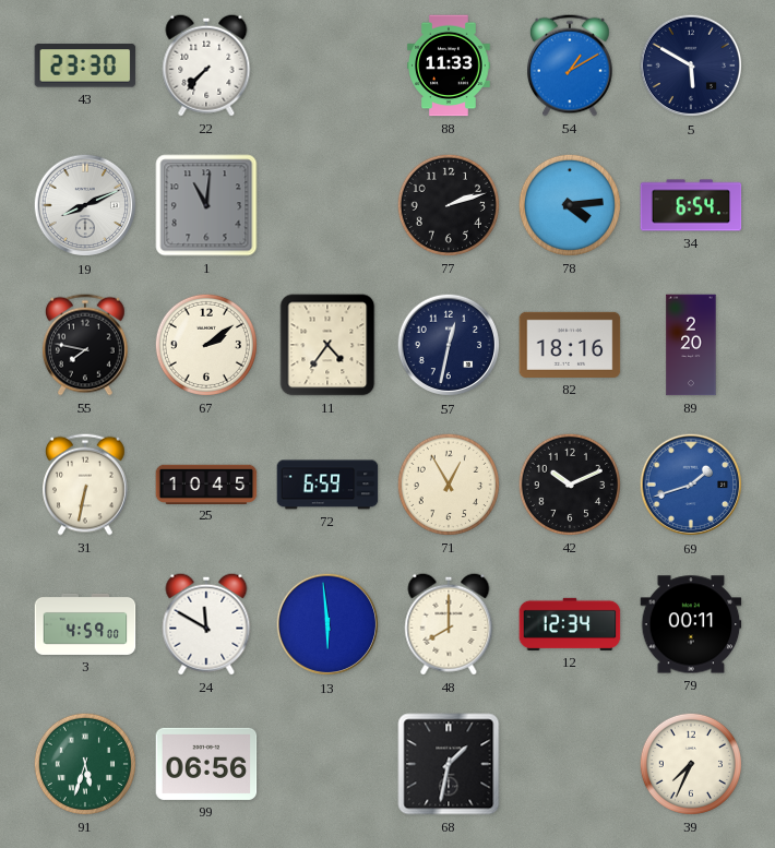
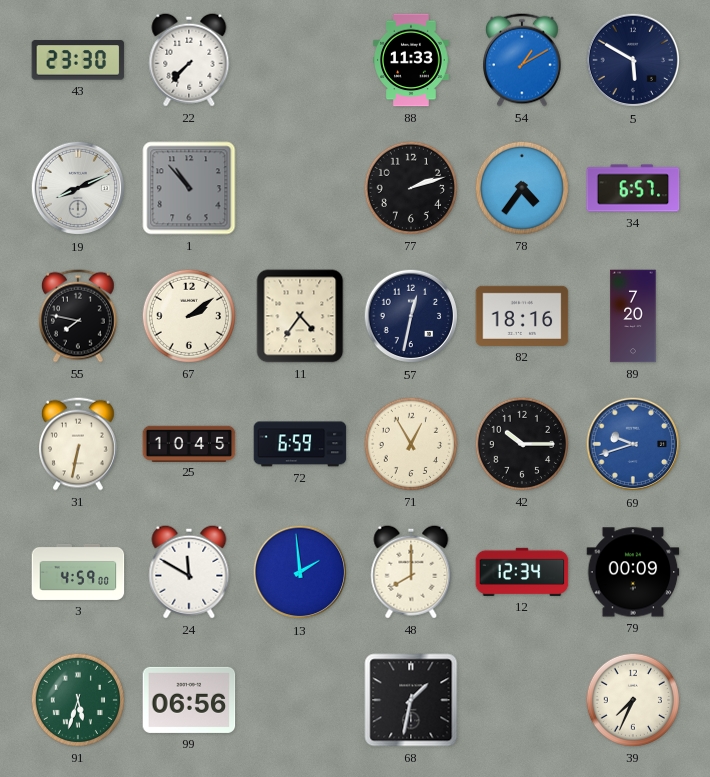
1: 11:01 -> 10:53 (189, 188)
78: 4:14 -> 4:36 (522, 188)
34: 6:54 -> 6:57 (633, 188)
89: 2:20 -> 7:20 (633, 316)
42: 10:11 -> 10:15 (522, 444)
69: 1:42 -> 9:42 (633, 444)
13: 5:59 -> 1:59 (300, 572)
79: 00:11 -> 00:09 (633, 572)
